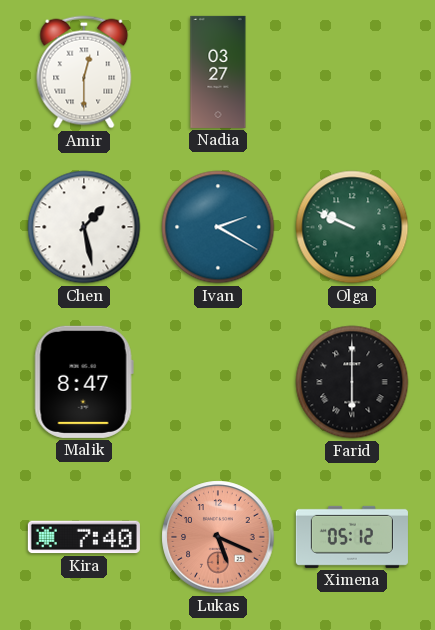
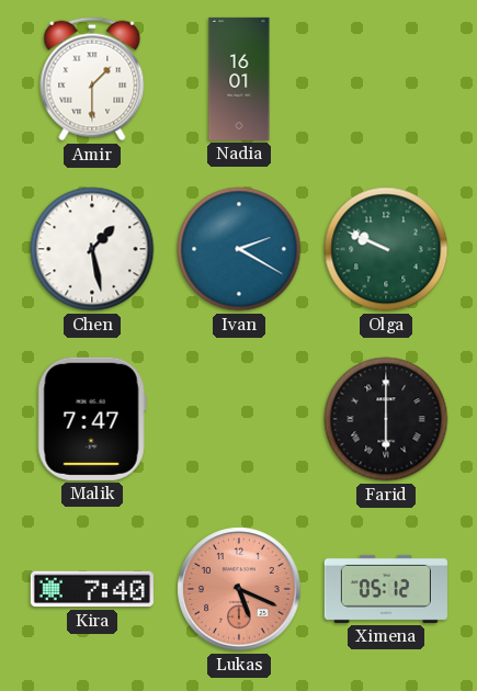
Amir: 12:30 -> 1:30 (92, 79)
Nadia: 03:27 -> 16:01 (239, 79)
Malik: 8:47 -> 7:47 (92, 419)
